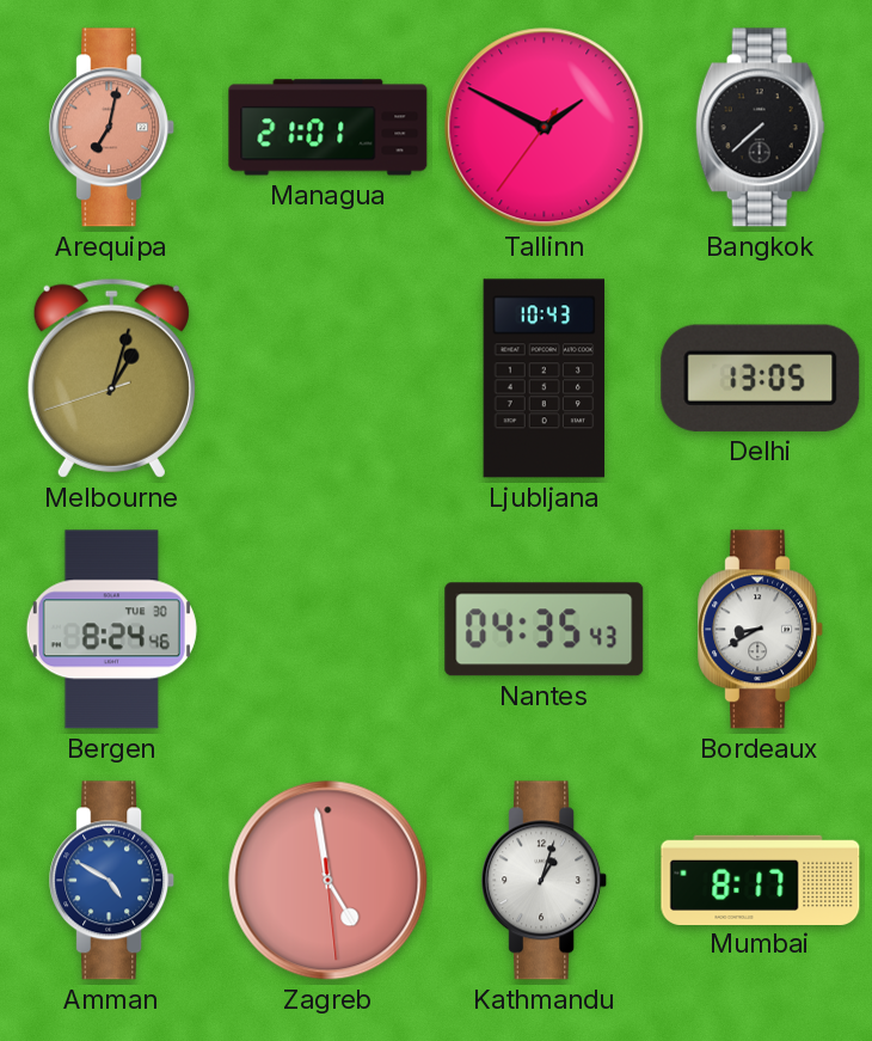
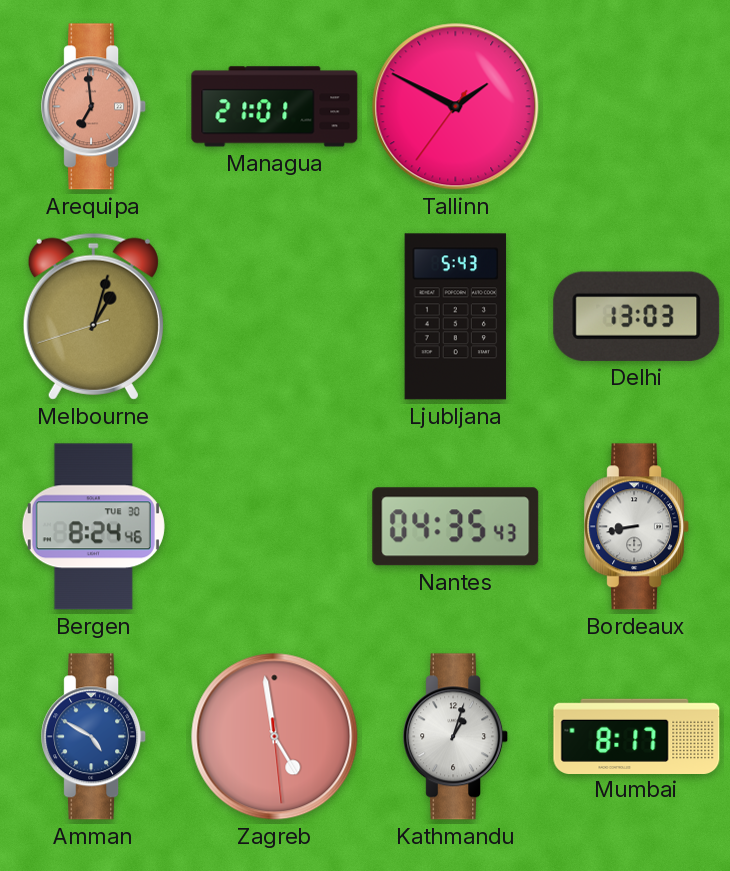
Arequipa: 7:02 -> 6:59 (94, 107)
Bangkok: 7:38 -> none (760, 128)
Ljubljana: 10:43 -> 5:43 (456, 317)
Delhi: 13:05 -> 13:03 (637, 316)
Bordeaux: 8:40 -> 8:43 (637, 527)
